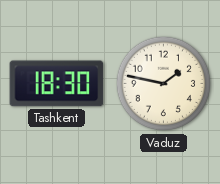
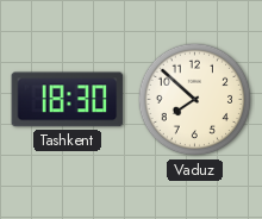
Vaduz: 1:47 -> 7:52 (195, 100)
